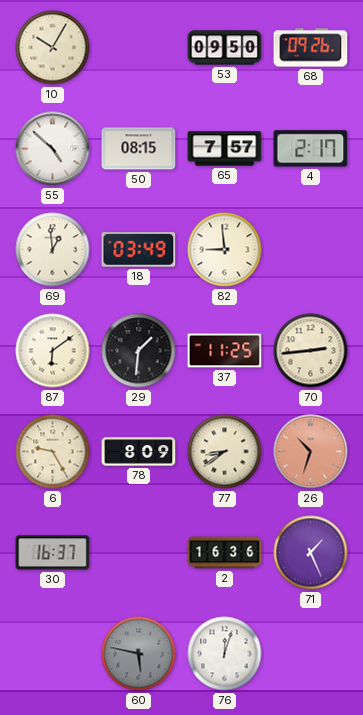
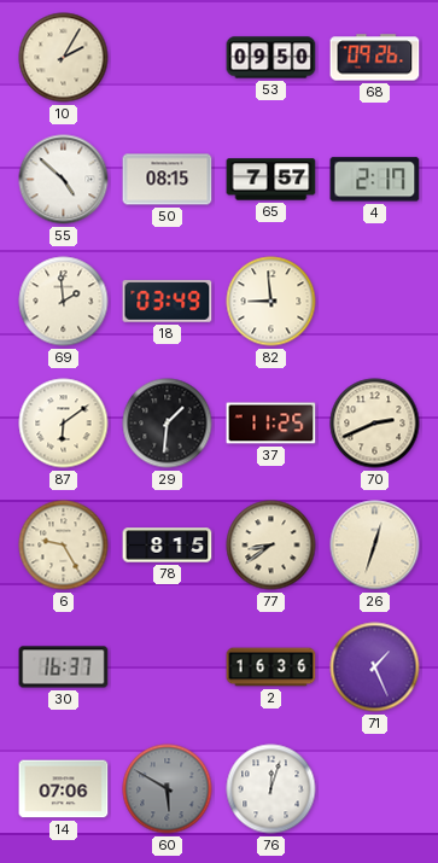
10: 10:05 -> 2:05 (64, 58)
69: 12:59 -> 1:59 (64, 302)
70: 2:44 -> 2:41 (375, 424)
78: 8:09 -> 8:15 (168, 546)
26: 10:33 -> 12:33 (375, 546)
26 dial: salmon -> cream (375, 546)
14: none -> 07:06 (64, 789)
60: 5:47 -> 5:50 (168, 789)
